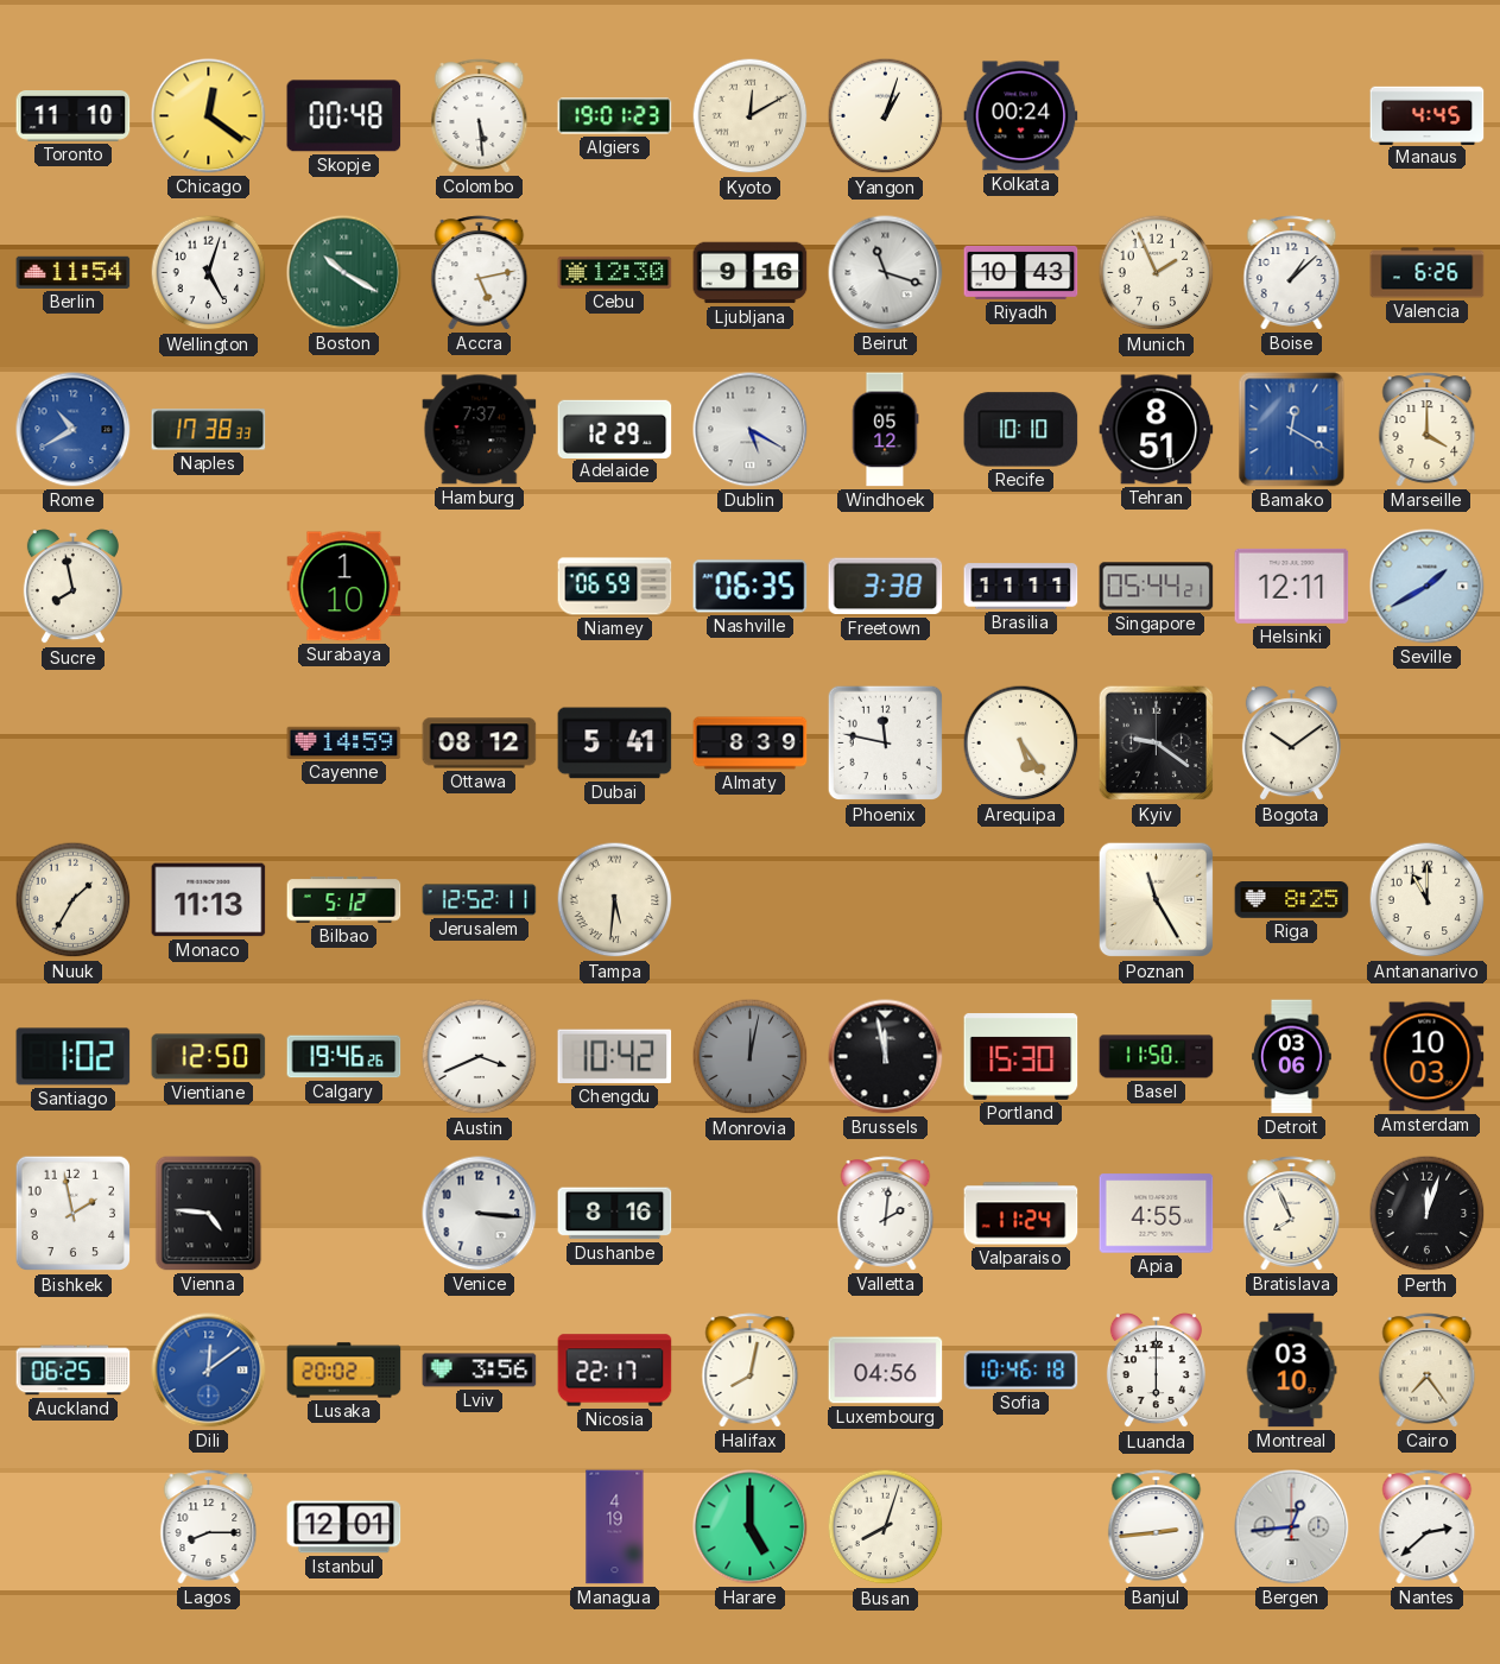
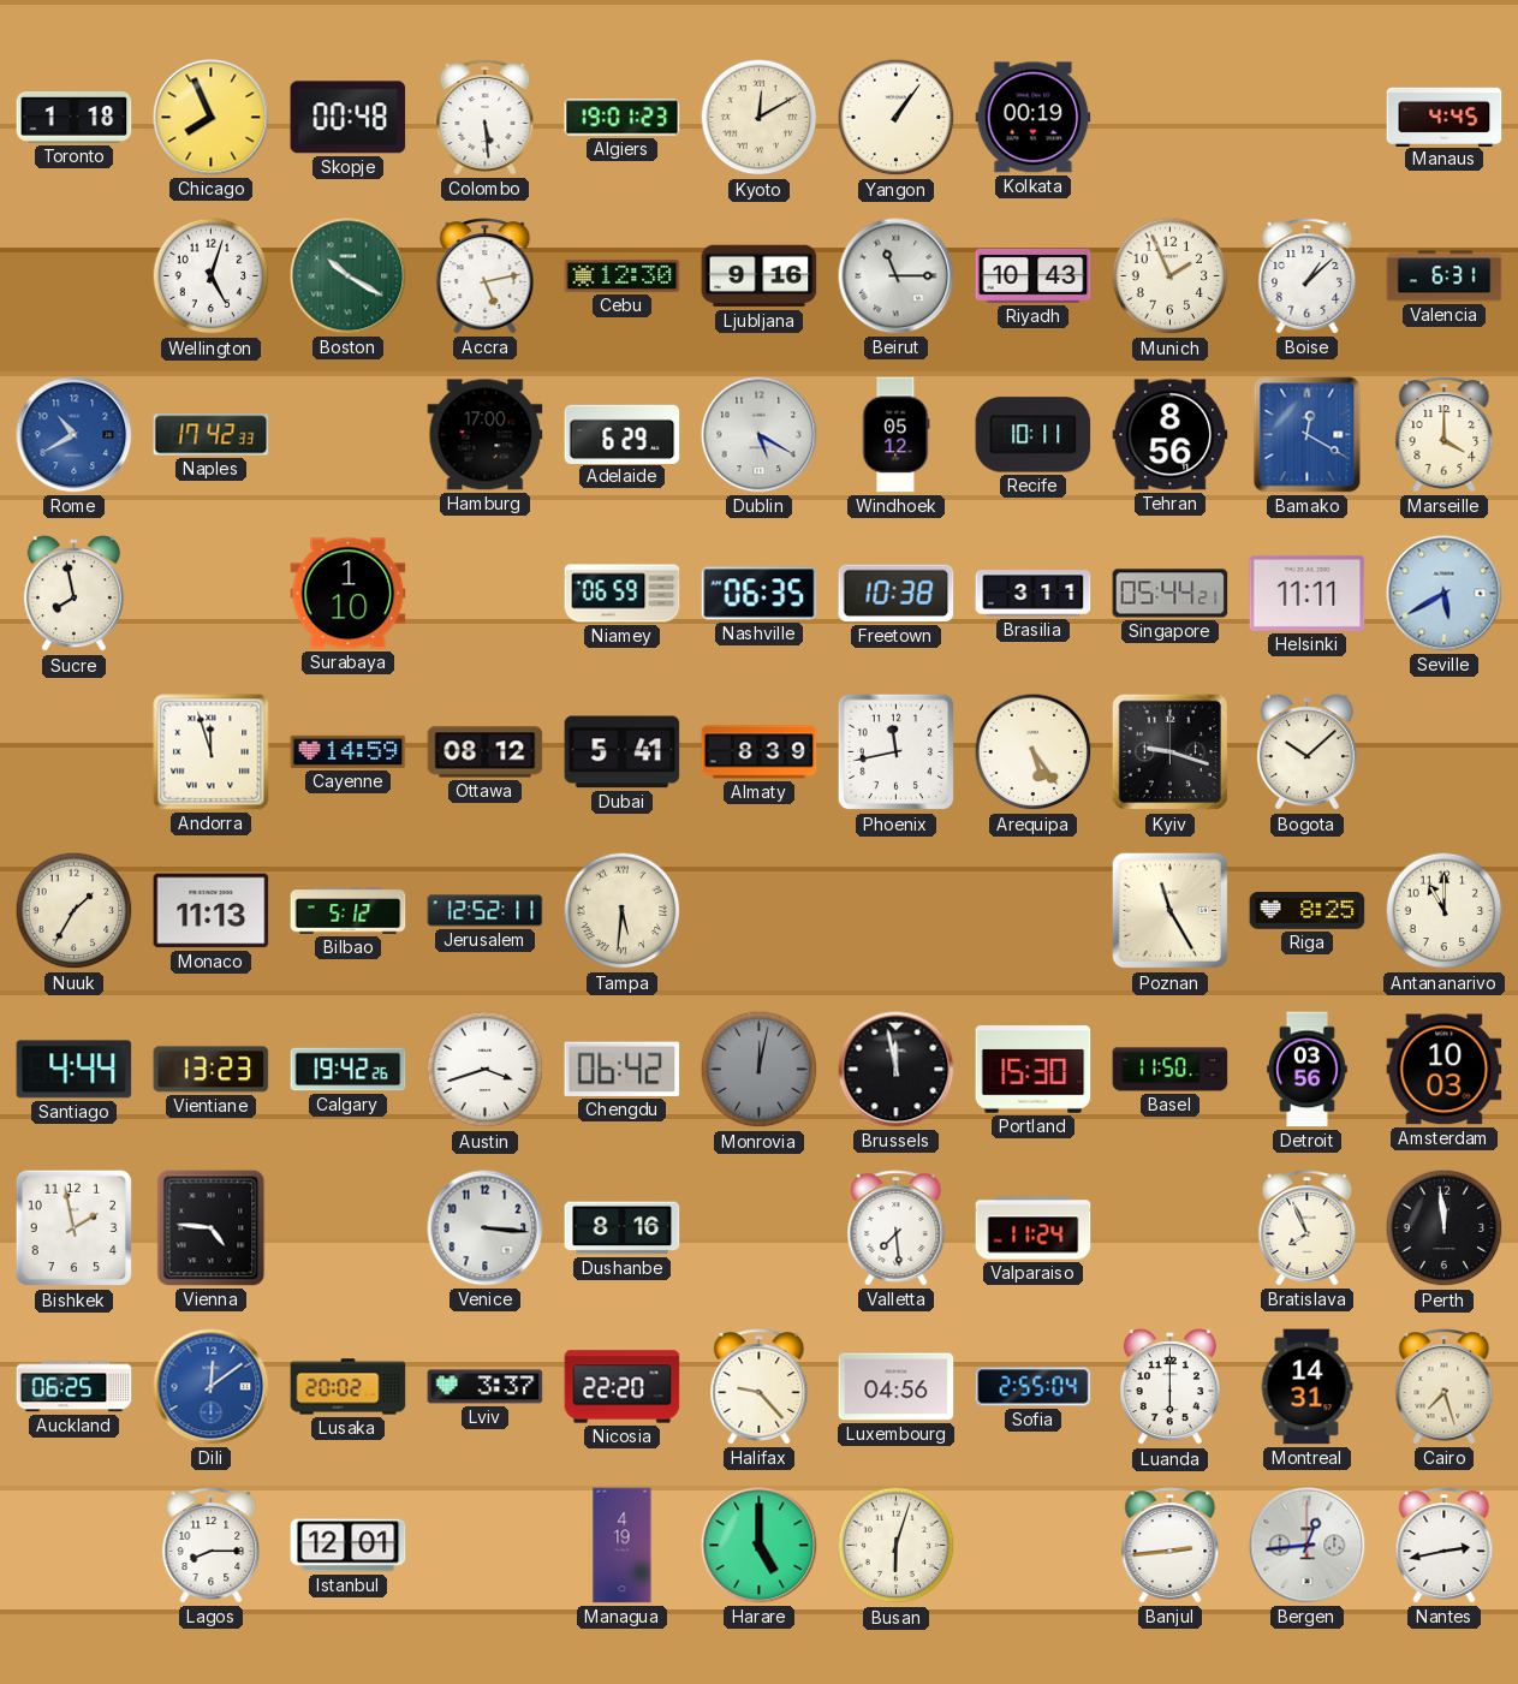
Toronto: 11:10 -> 1:18 (75, 118)
Chicago: 12:21 -> 7:56 (212, 118)
Yangon: 1:03 -> 1:06 (897, 118)
Kolkata: 00:24 -> 00:19 (1034, 118)
Berlin: 11:54 -> none (74, 272)
Beirut: 11:18 -> 11:15 (897, 276)
Valencia: 6:26 -> 6:31 (1445, 276)
Naples: 17:38 -> 17:42 (212, 435)
Hamburg: 7:37 -> 17:00 (486, 435)
Adelaide: 12:29 -> 6:29 (623, 434)
Recife: 10:10 -> 10:11 (1034, 435)
Tehran: 8:51 -> 8:56 (1171, 435)
Freetown: 3:38 -> 10:38 (897, 594)
Brasilia: 11:11 -> 3:11 (1034, 594)
Helsinki: 12:11 -> 11:11 (1308, 593)
Seville: 1:40 -> 5:40 (1445, 594)
Andorra: none -> 11:57 (212, 752)
Phoenix: 11:47 -> 11:43 (897, 752)
Kyiv: 9:21 -> 9:18 (1171, 752)
Bogota: 10:09 -> 10:08 (1306, 752)
Santiago: 1:02 -> 4:44 (75, 1070)
Vientiane: 12:50 -> 13:23 (212, 1070)
Calgary: 19:46 -> 19:42 (349, 1070)
Austin: 3:41 -> 3:42 (486, 1070)
Chengdu: 10:42 -> 06:42 (623, 1069)
Detroit: 03:06 -> 03:56 (1308, 1070)
Valletta: 2:01 -> 7:29 (897, 1228)
Apia: 4:55 -> none (1157, 1214)
Perth: 12:03 -> 11:59 (1445, 1228)
Lviv: 3:56 -> 3:37 (486, 1387)
Nicosia: 22:17 -> 22:20 (623, 1387)
Halifax: 8:02 -> 9:23 (760, 1387)
Sofia: 10:46 -> 2:55 (1034, 1387)
Montreal: 03:10 -> 14:31 (1306, 1387)
Cairo: 7:24 -> 7:27 (1445, 1387)
Busan: 8:03 -> 6:03 (897, 1546)
Nantes: 2:38 -> 2:43 (1445, 1546)
